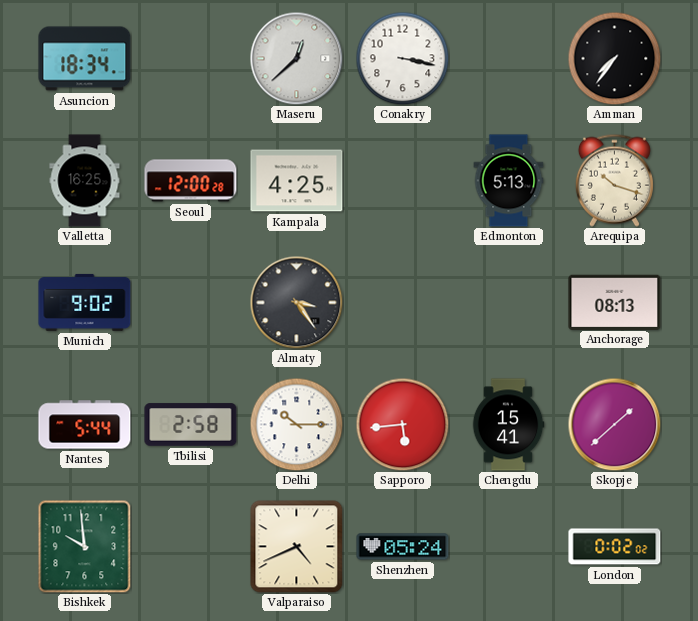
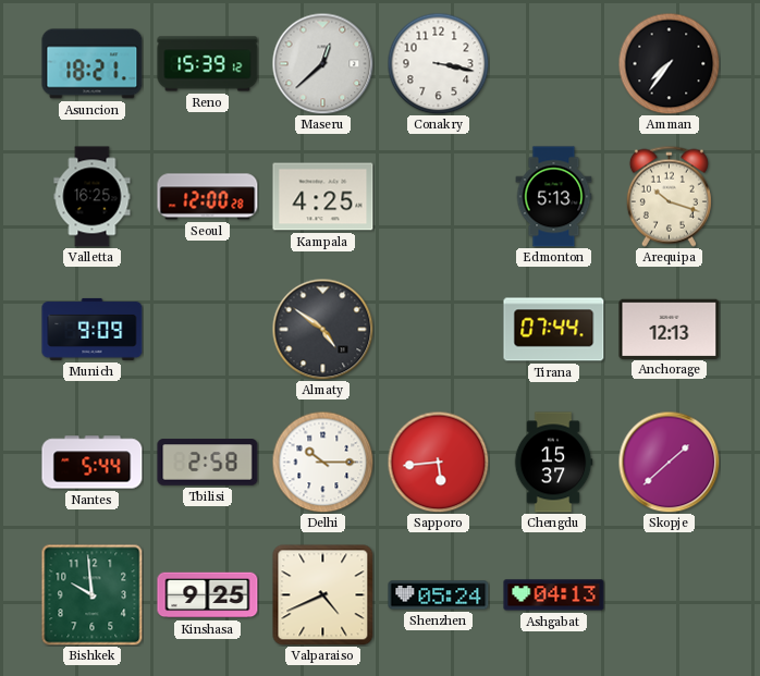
Asuncion: 18:34 -> 18:21 (93, 64)
Reno: none -> 15:39 (208, 64)
Munich: 9:02 -> 9:09 (93, 329)
Almaty: 3:24 -> 4:51 (322, 329)
Tirana: none -> 07:44 (554, 330)
Anchorage: 08:13 -> 12:13 (670, 329)
Chengdu: 15:41 -> 15:37 (553, 463)
Kinshasa: none -> 9:25 (208, 595)
Ashgabat: none -> 04:13 (554, 595)
London: 0:02 -> none (615, 547)
